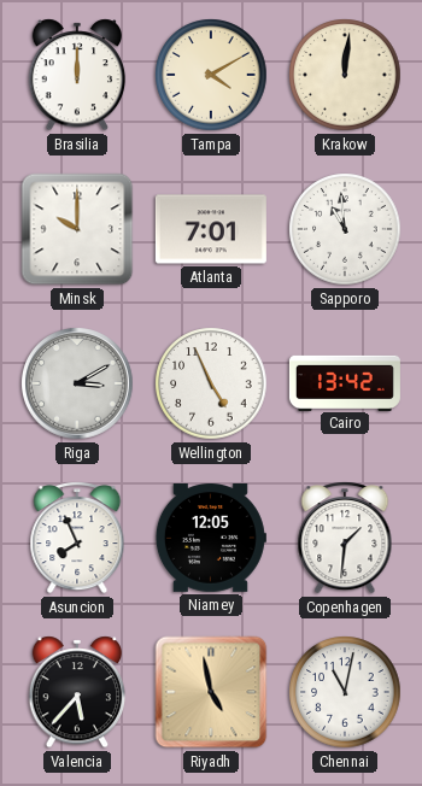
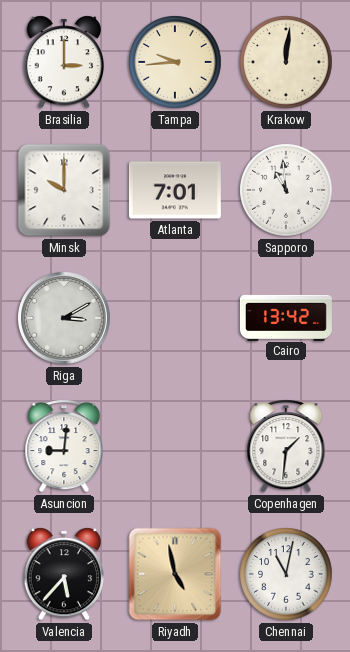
Brasilia: 12:00 -> 3:00 (64, 62)
Tampa: 4:10 -> 9:44 (175, 62)
Wellington: 4:56 -> none (211, 383)
Asuncion: 7:56 -> 9:01 (64, 446)
Niamey: 12:05 -> none (210, 539)
